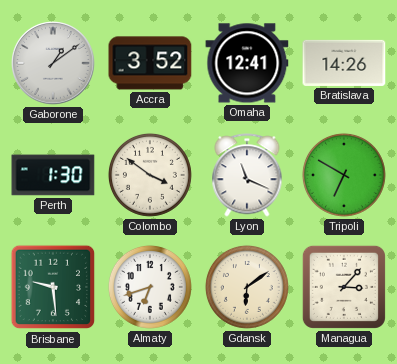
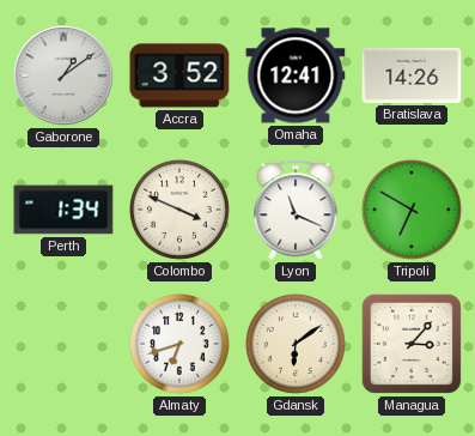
Perth: 1:30 -> 1:34 (63, 210)
Colombo: 3:51 -> 3:49 (179, 210)
Brisbane: 9:29 -> none (53, 287)
